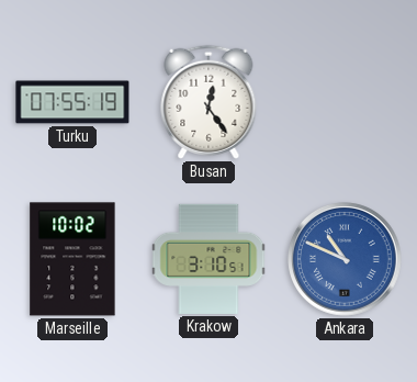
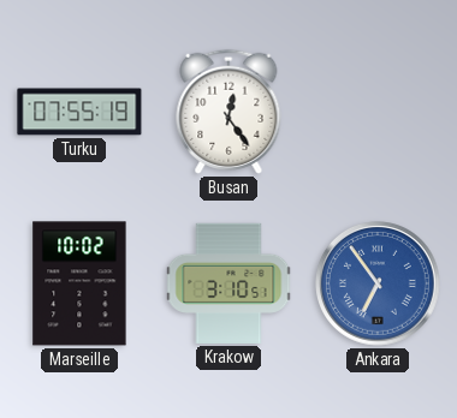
Ankara: 10:49 -> 6:54 (379, 285)
